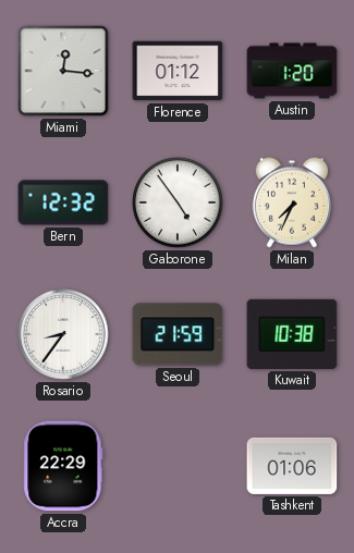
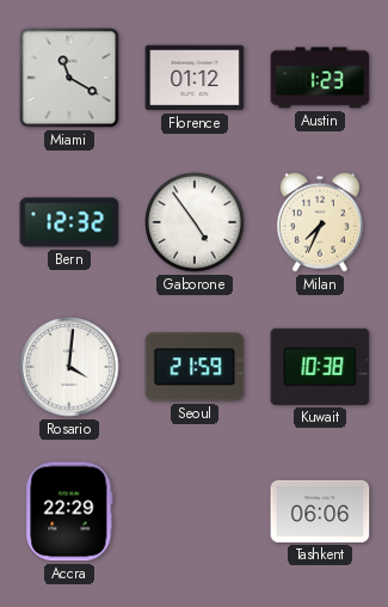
Miami: 12:16 -> 11:20 (69, 78)
Austin: 1:20 -> 1:23 (320, 78)
Rosario: 8:36 -> 4:01 (69, 367)
Tashkent: 01:06 -> 06:06 (320, 511)
